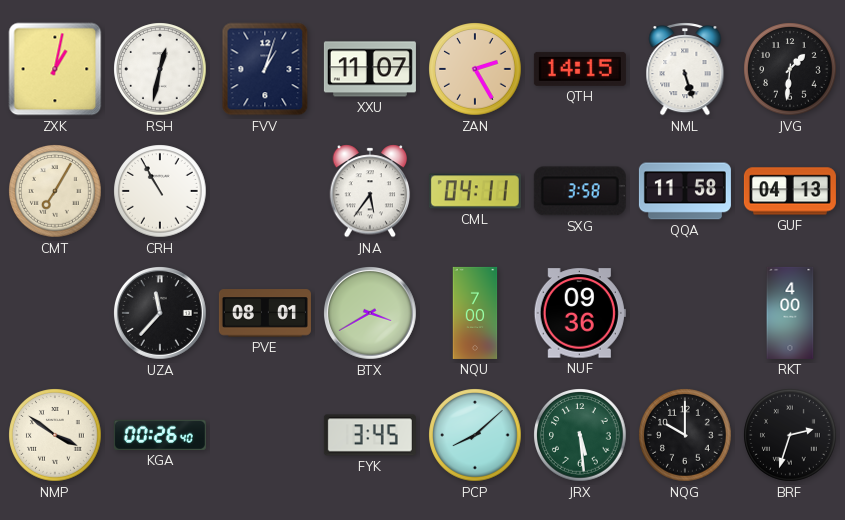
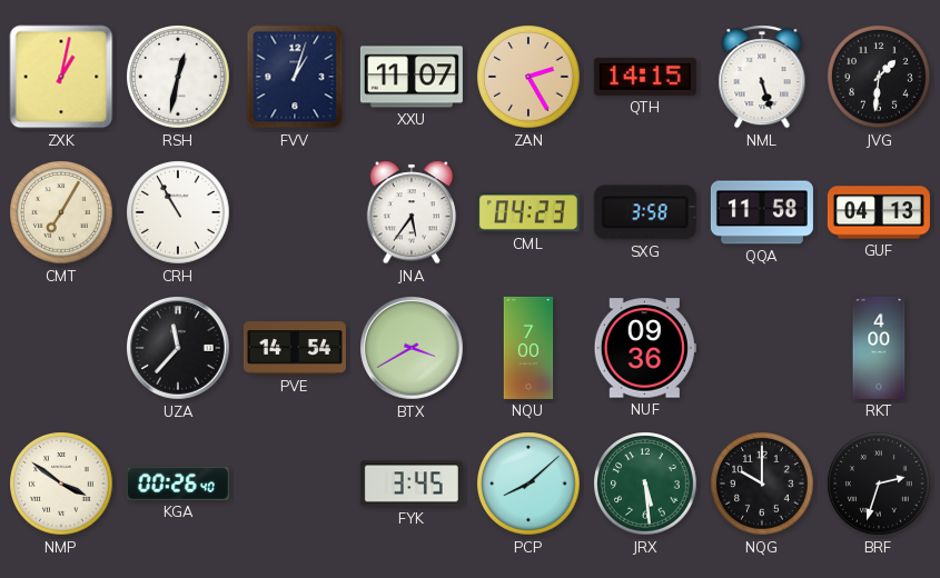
CML: 04:11 -> 04:23 (528, 212)
PVE: 08:01 -> 14:54 (295, 348)
